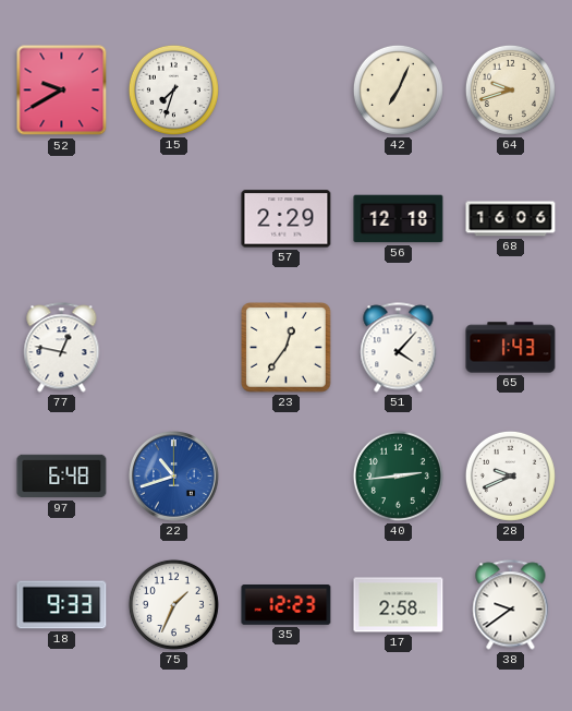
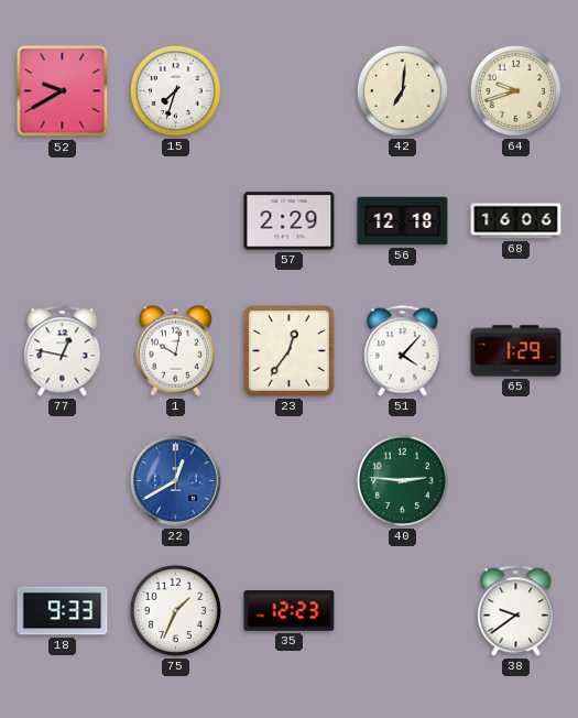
42: 7:04 -> 7:01 (402, 90)
1: none -> 10:02 (175, 350)
65: 1:43 -> 1:29 (516, 351)
97: 6:48 -> none (62, 477)
22: 10:42 -> 12:40 (176, 481)
40: 2:44 -> 2:46 (402, 480)
28: 9:41 -> none (510, 475)
17: 2:58 -> none (399, 605)
